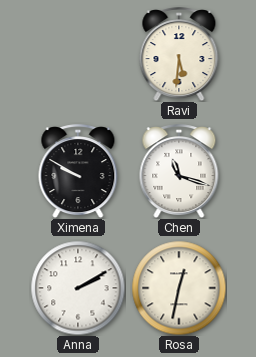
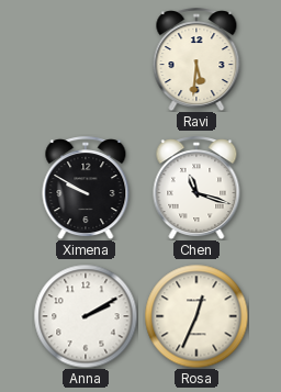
Rosa: 12:32 -> 12:34 (196, 316)
